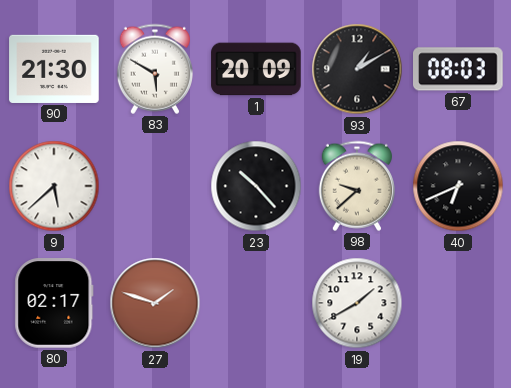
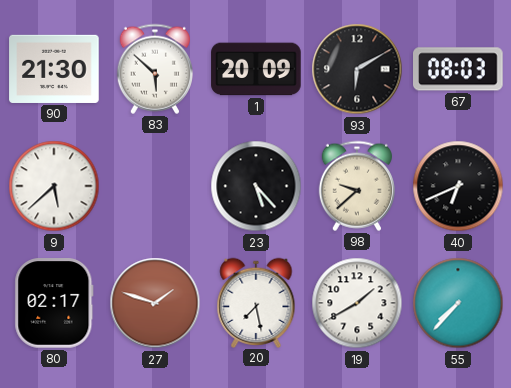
83: 5:50 -> 5:52 (155, 69)
93: 1:10 -> 6:10 (357, 69)
23: 10:23 -> 5:23 (256, 186)
20: none -> 7:28 (256, 302)
55: none -> 7:37 (458, 303)
